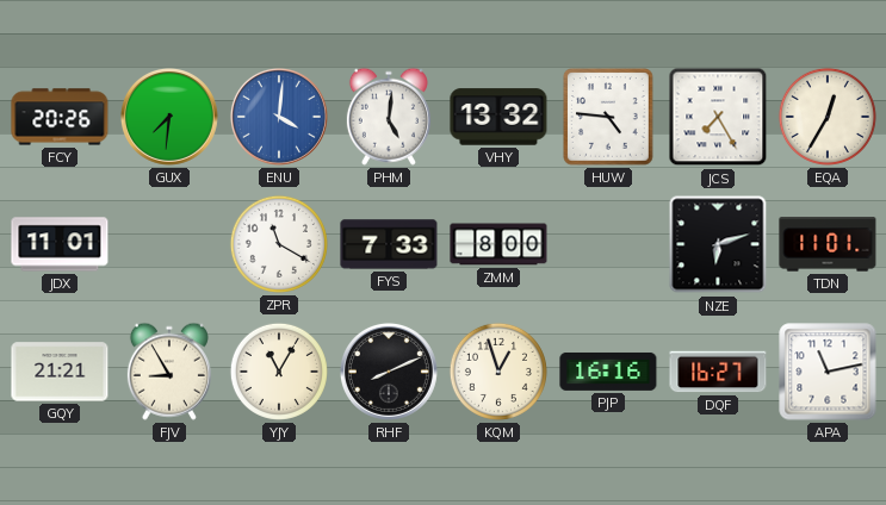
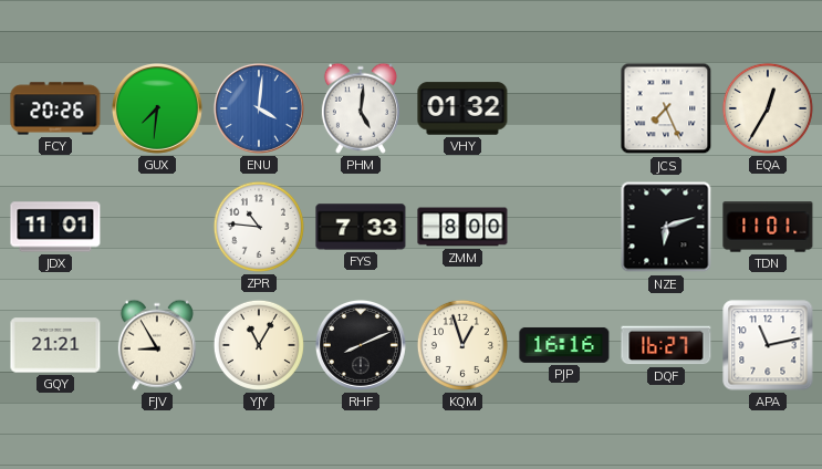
VHY: 13:32 -> 01:32 (462, 108)
HUW: 4:46 -> none (609, 117)
JCS: 7:25 -> 7:26 (666, 108)
ZPR: 11:20 -> 10:46 (259, 227)
